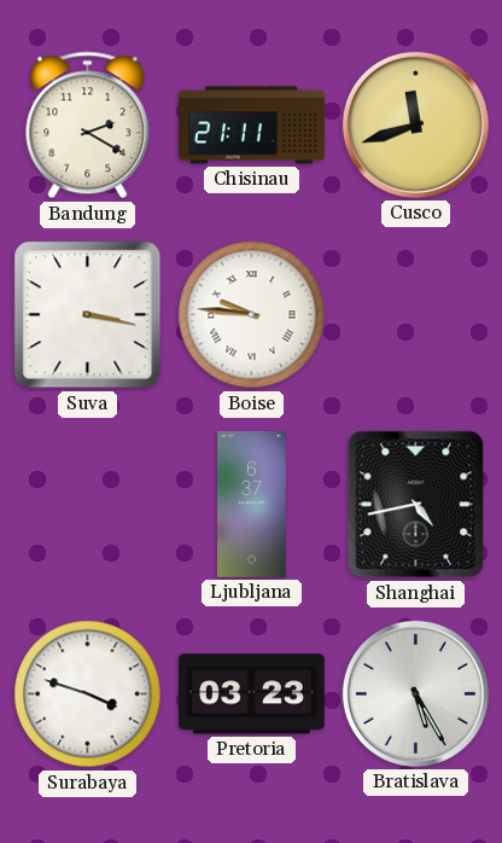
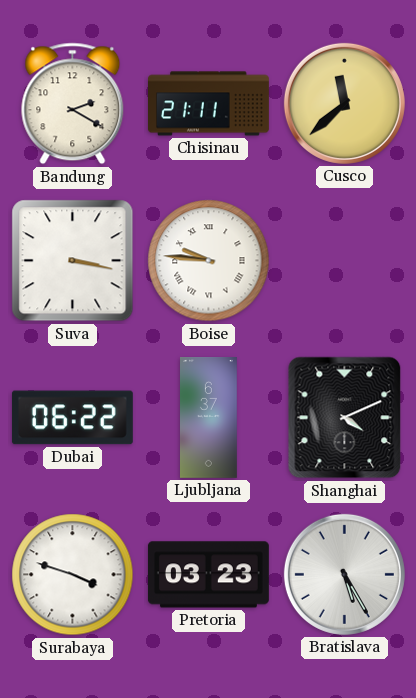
Cusco: 11:42 -> 11:38 (344, 103)
Dubai: none -> 06:22 (72, 418)
Shanghai: 4:43 -> 4:11 (345, 418)
